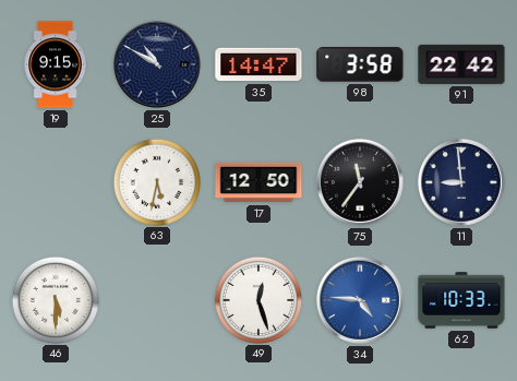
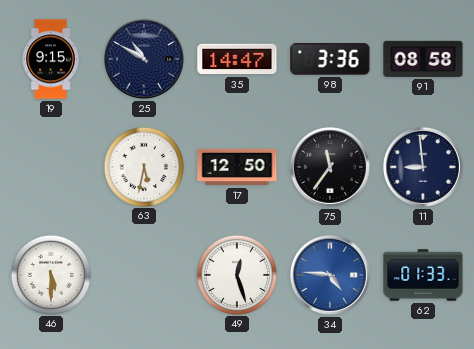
98: 3:58 -> 3:36 (330, 59)
91: 22:42 -> 08:58 (423, 59)
62: 10:33 -> 01:33 (423, 275)
